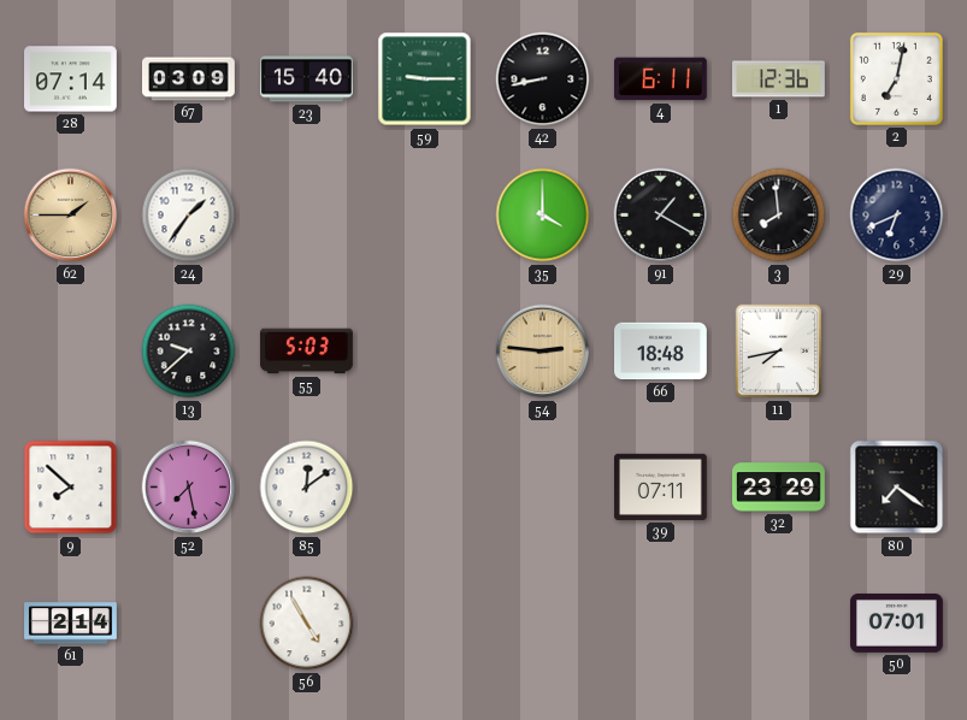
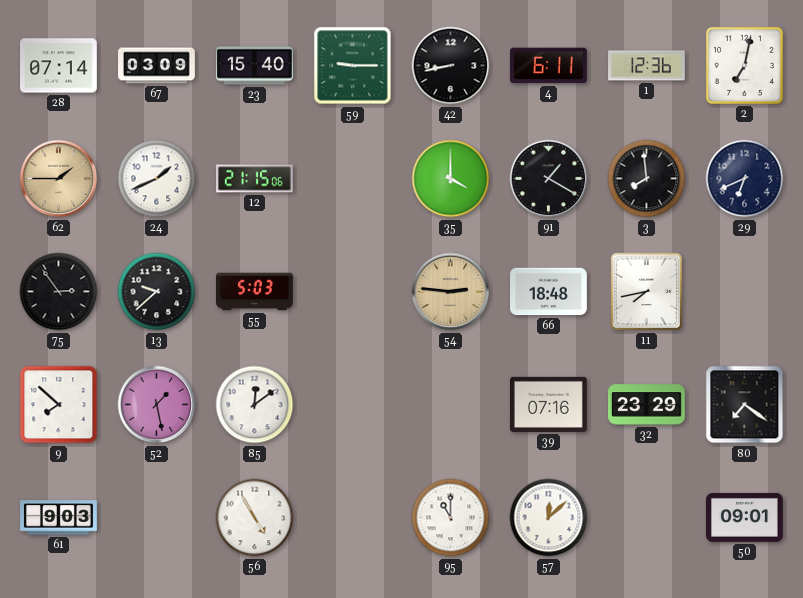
24: 1:36 -> 1:41 (157, 179)
12: none -> 21:15 (255, 179)
75: none -> 2:54 (59, 292)
52: 7:28 -> 1:28 (157, 405)
39: 07:11 -> 07:16 (549, 404)
61: 2:14 -> 9:03 (59, 518)
95: none -> 11:00 (451, 518)
57: none -> 12:08 (549, 518)
50: 07:01 -> 09:01 (745, 517)
